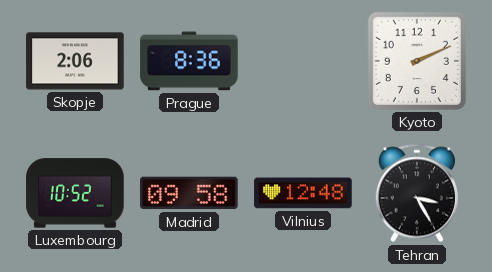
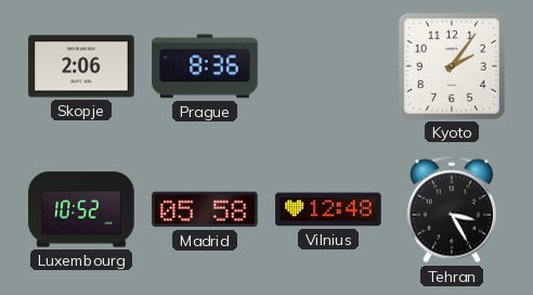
Kyoto: 2:11 -> 2:06 (452, 66)
Madrid: 09:58 -> 05:58 (205, 209)
